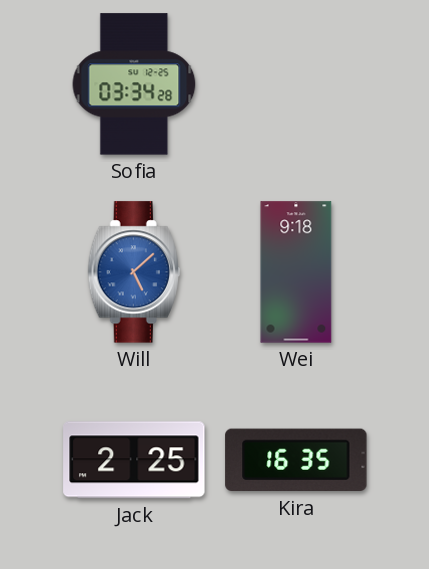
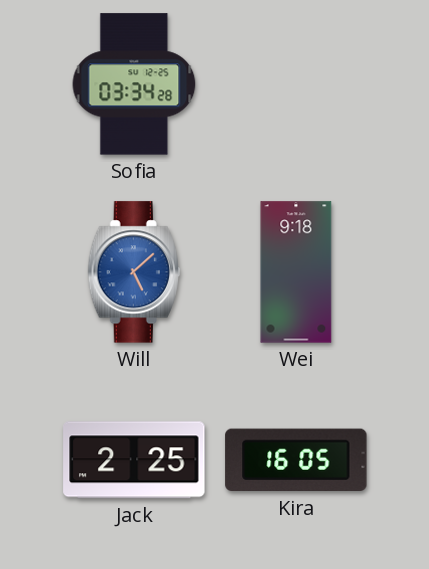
Kira: 16:35 -> 16:05 (296, 460)
